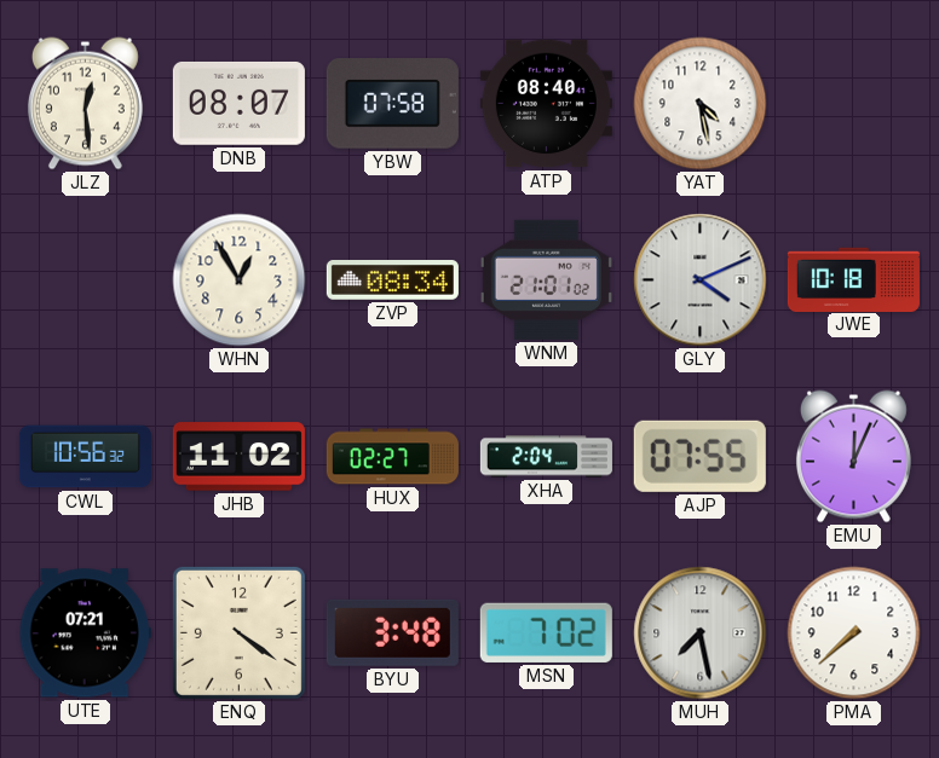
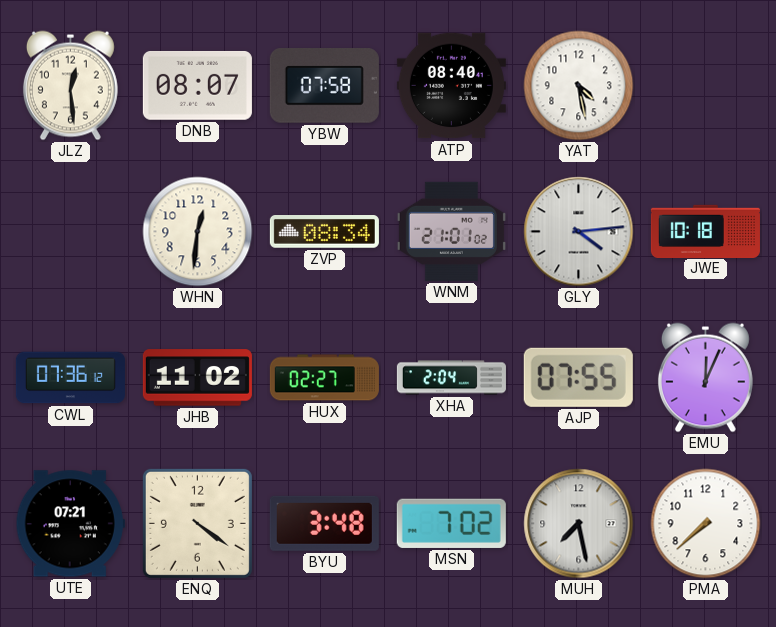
WHN: 12:55 -> 12:31 (198, 232)
GLY: 4:11 -> 4:14 (579, 232)
CWL: 10:56 -> 07:36 (70, 378)
